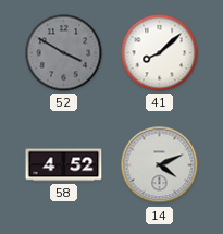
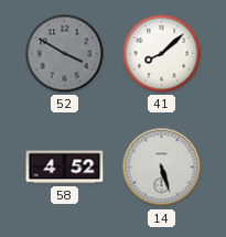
14: 4:11 -> 5:27 (162, 168)
